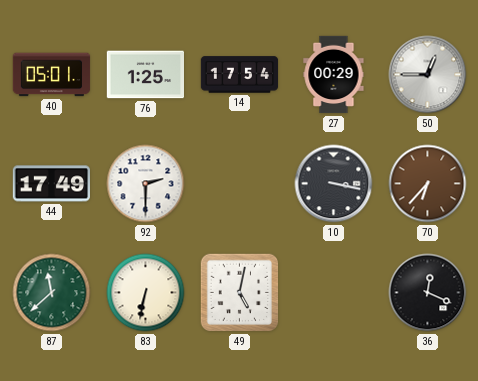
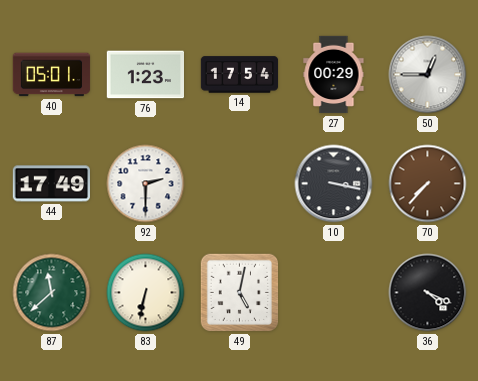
76: 1:25 -> 1:23 (145, 75)
70: 6:37 -> 7:37 (428, 184)
36: 12:19 -> 4:19 (428, 293)
